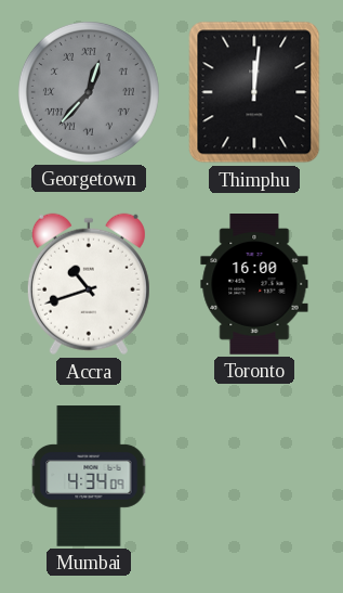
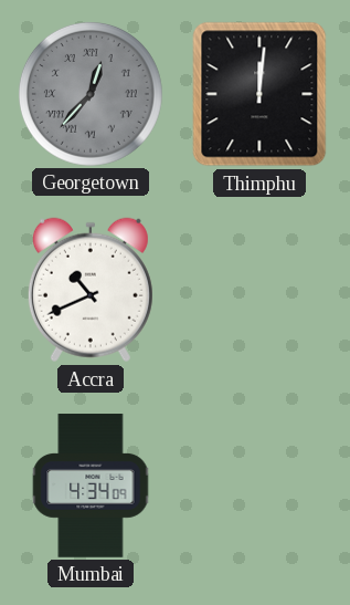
Accra: 10:42 -> 10:41 (91, 290)
Toronto: 16:00 -> none (254, 285)
